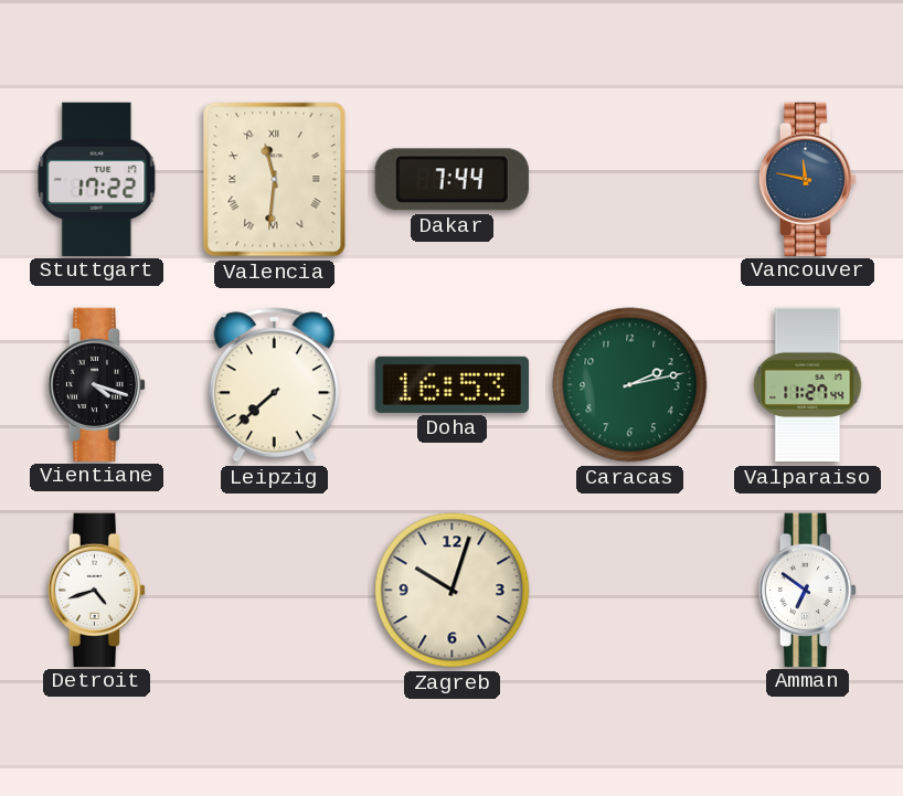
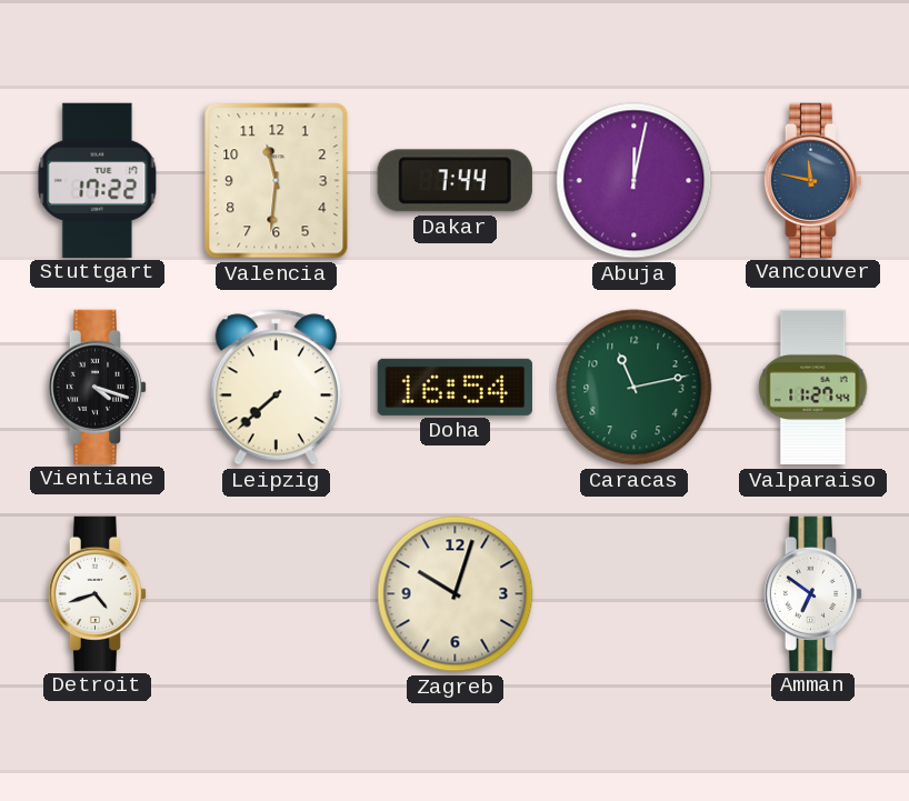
Valencia numerals: Roman -> Arabic (277, 181)
Abuja: none -> 12:02 (635, 181)
Doha: 16:53 -> 16:54 (454, 387)
Caracas: 2:13 -> 11:13 (635, 388)
